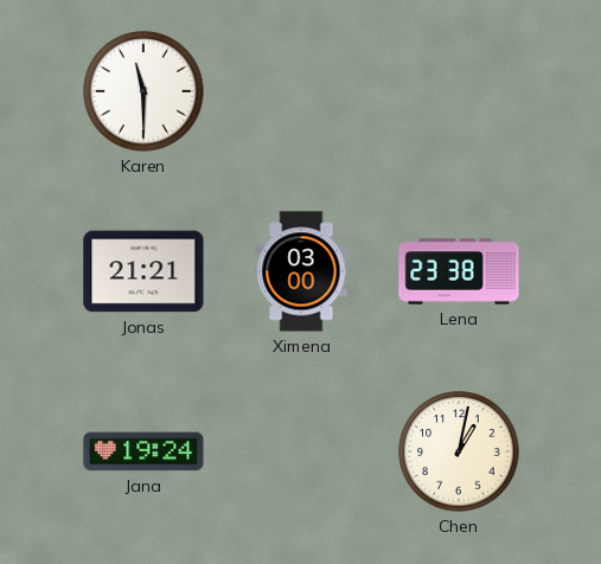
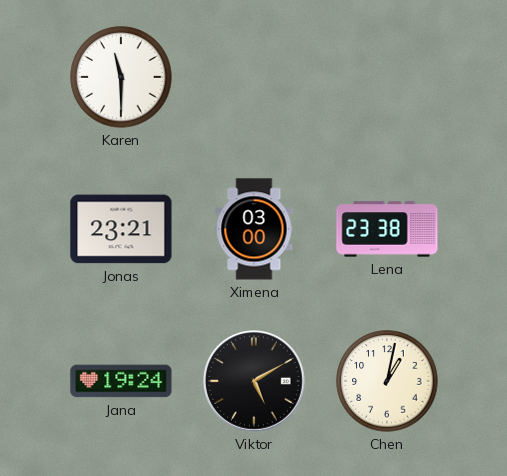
Jonas: 21:21 -> 23:21 (121, 229)
Viktor: none -> 5:10 (255, 382)
